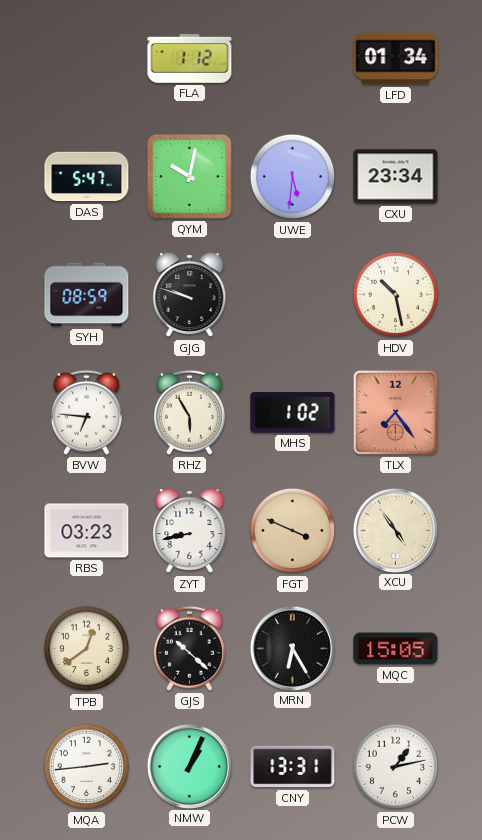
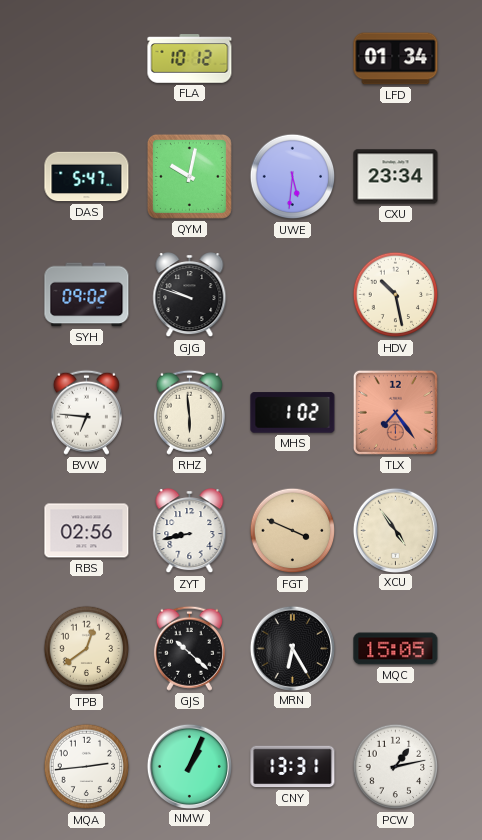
FLA: 1:12 -> 10:12 (190, 59)
SYH: 08:59 -> 09:02 (87, 295)
RHZ: 5:55 -> 5:59 (189, 412)
RBS: 03:23 -> 02:56 (87, 531)
